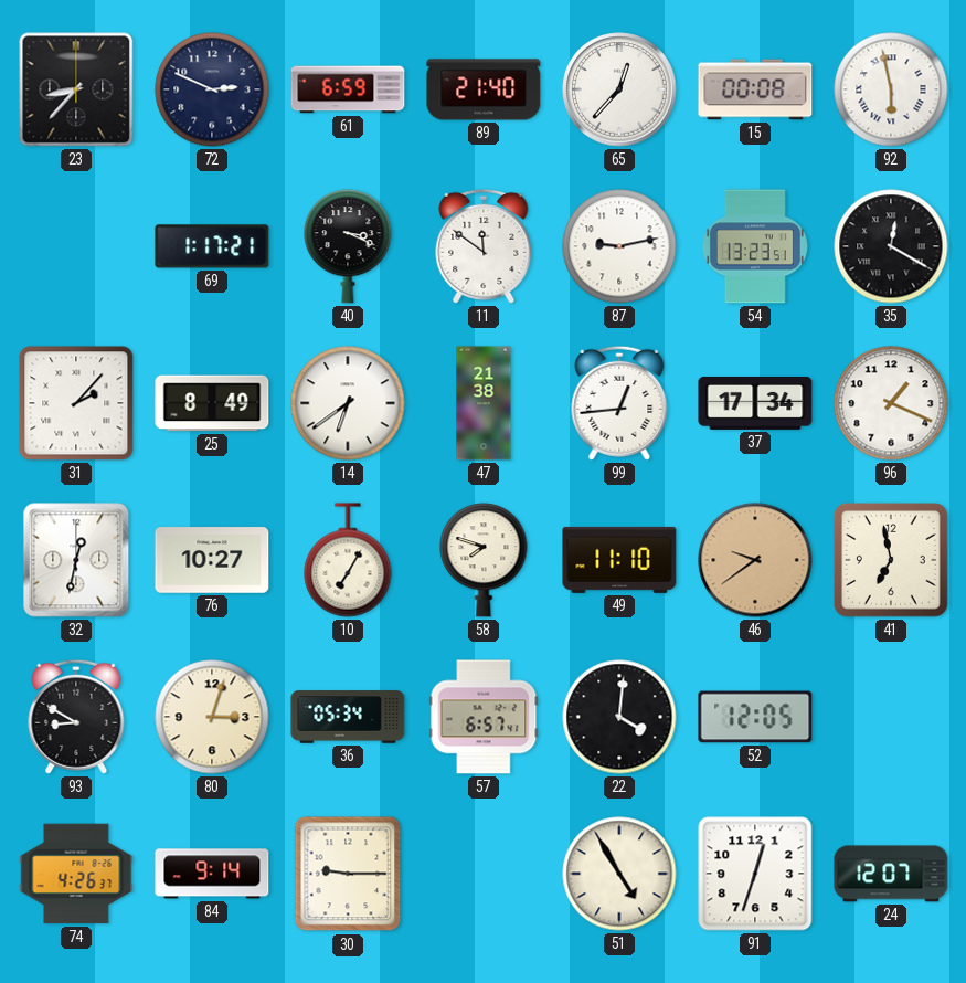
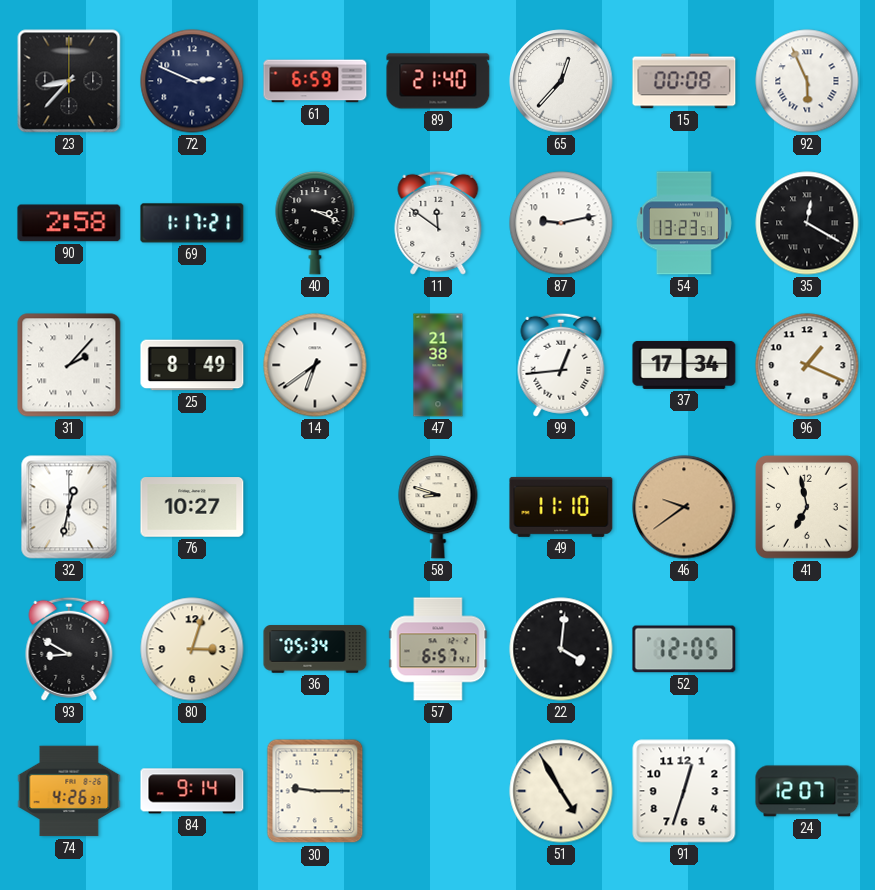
92: 5:58 -> 5:56 (807, 81)
90: none -> 2:58 (69, 223)
10: 7:05 -> none (348, 560)
58: 7:48 -> 8:48 (438, 507)
